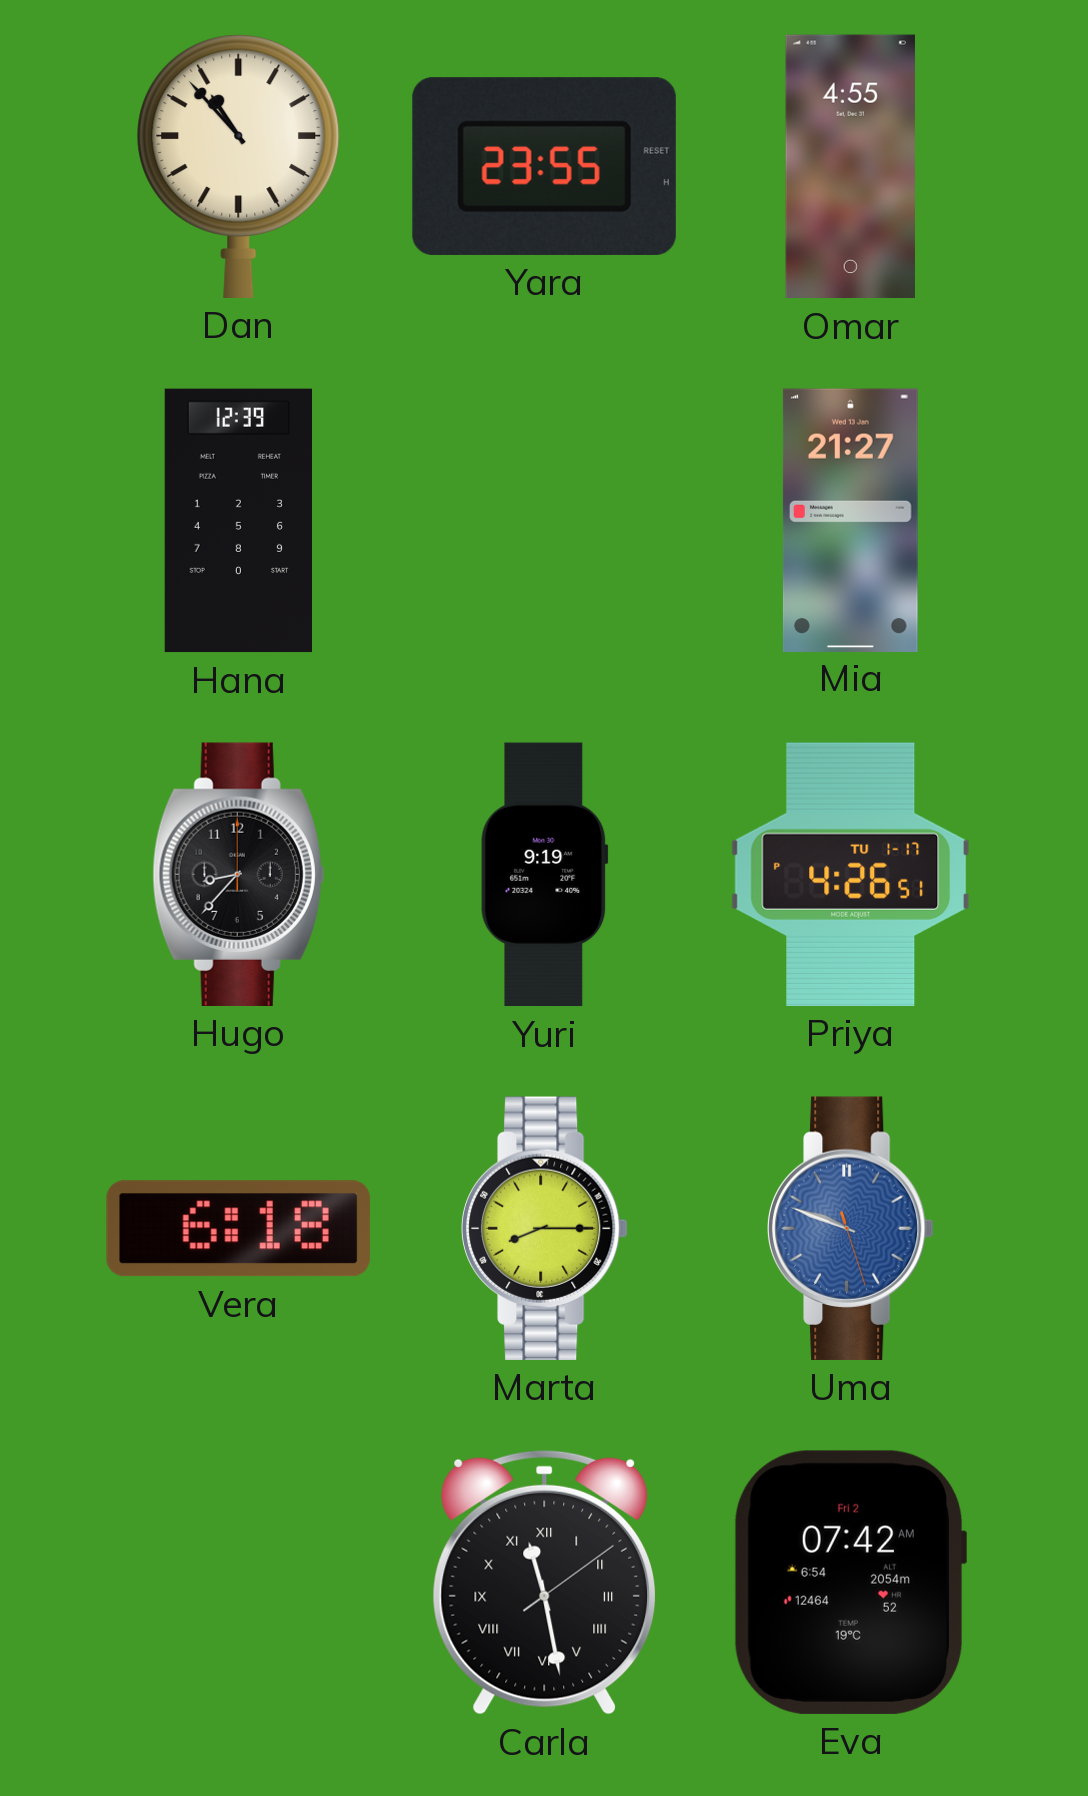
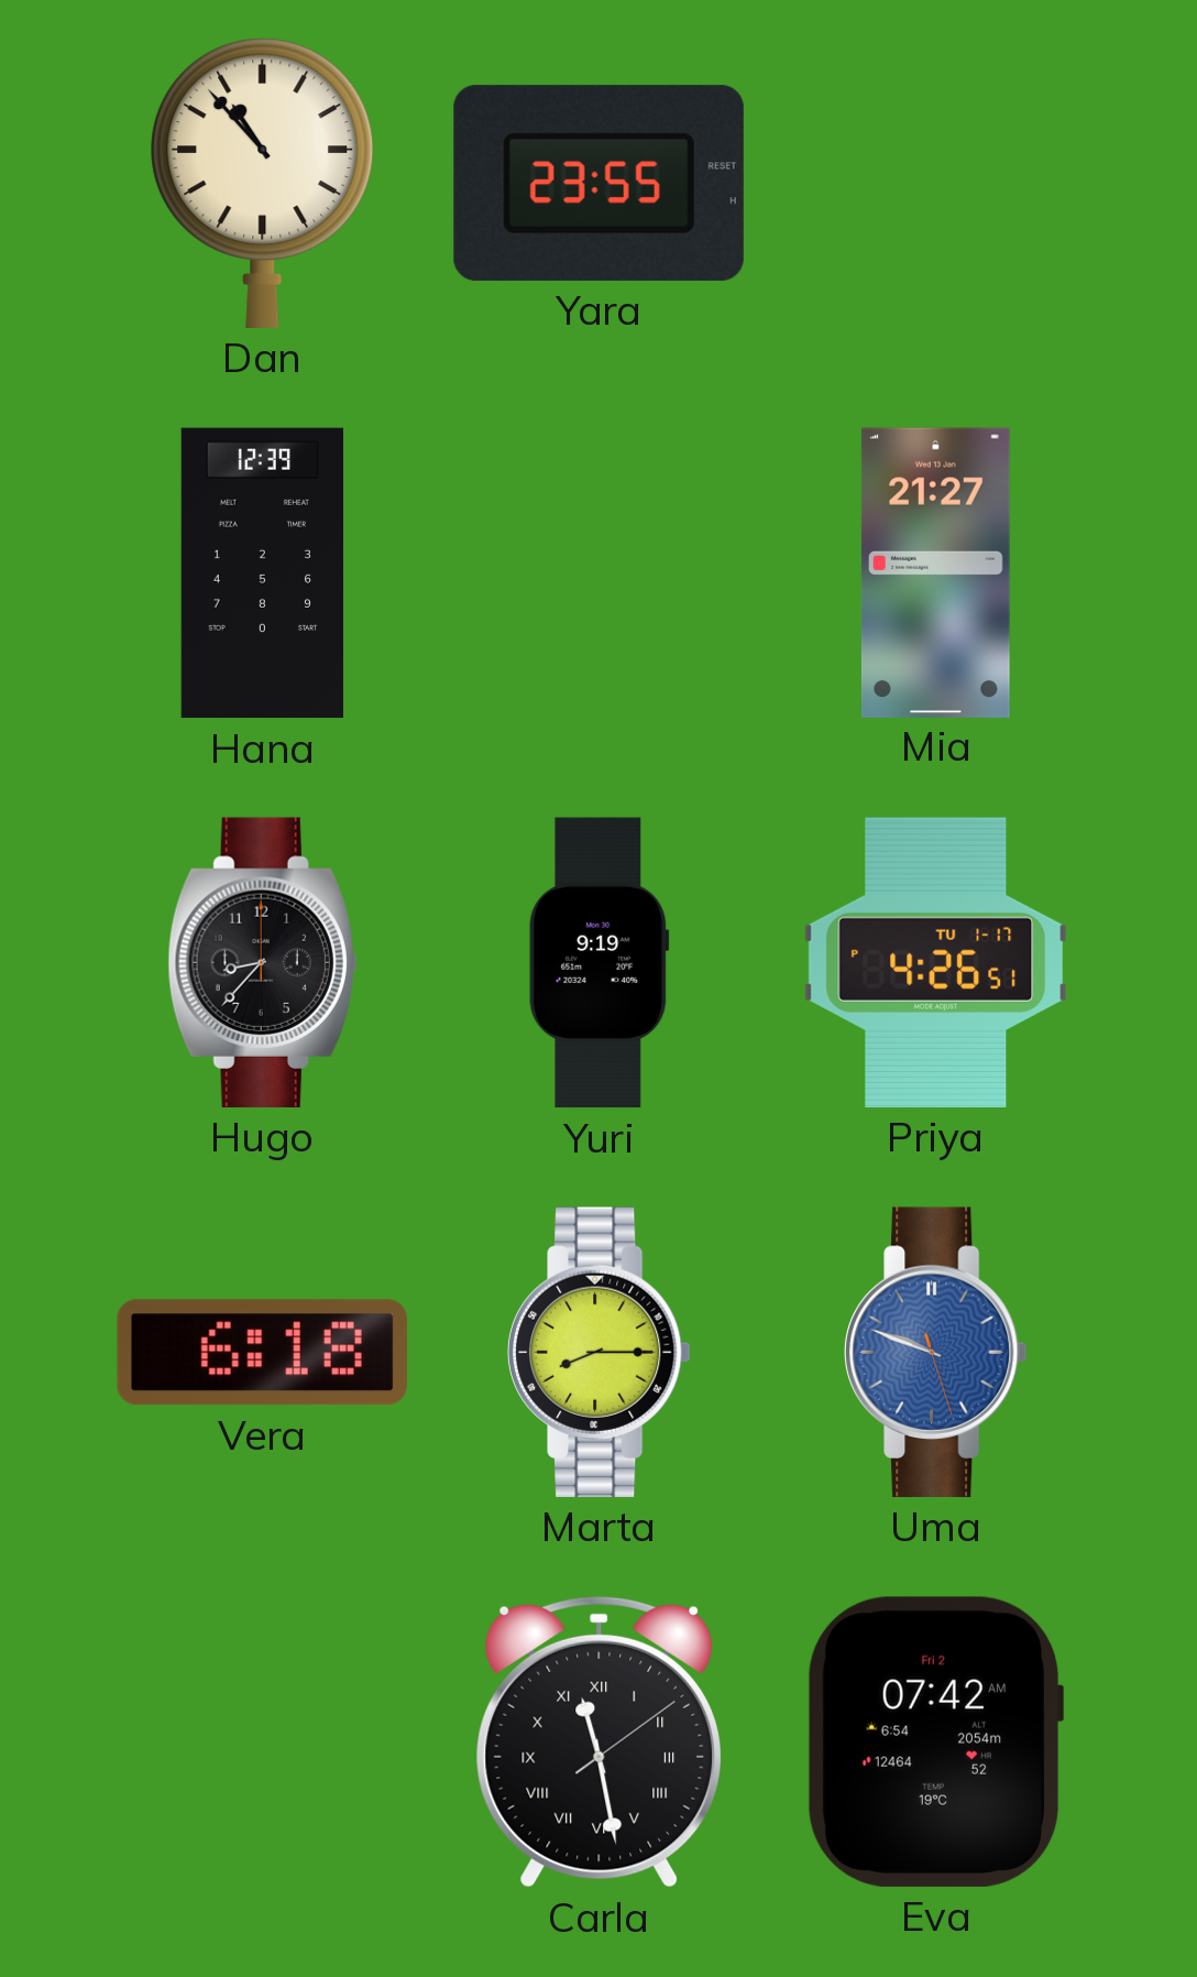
Omar: 4:55 -> none (850, 167)
